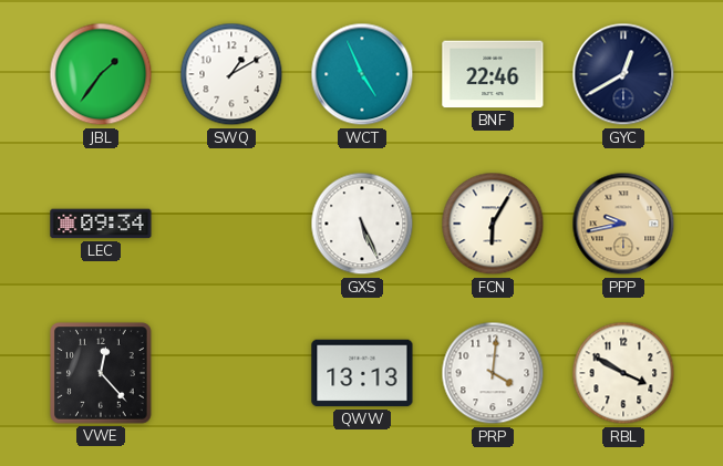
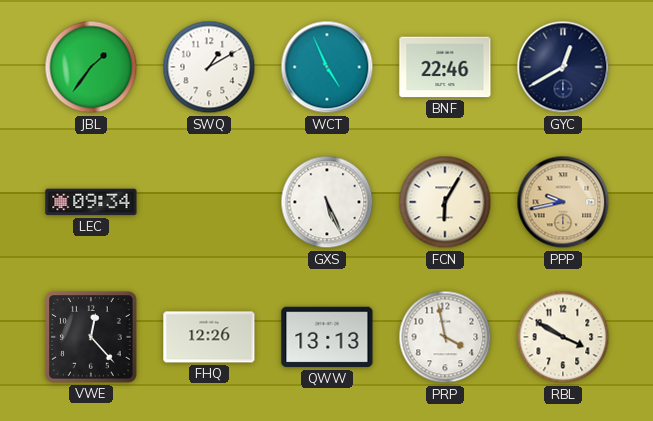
FHQ: none -> 12:26 (209, 337)
PRP: 4:01 -> 3:58 (445, 337)
